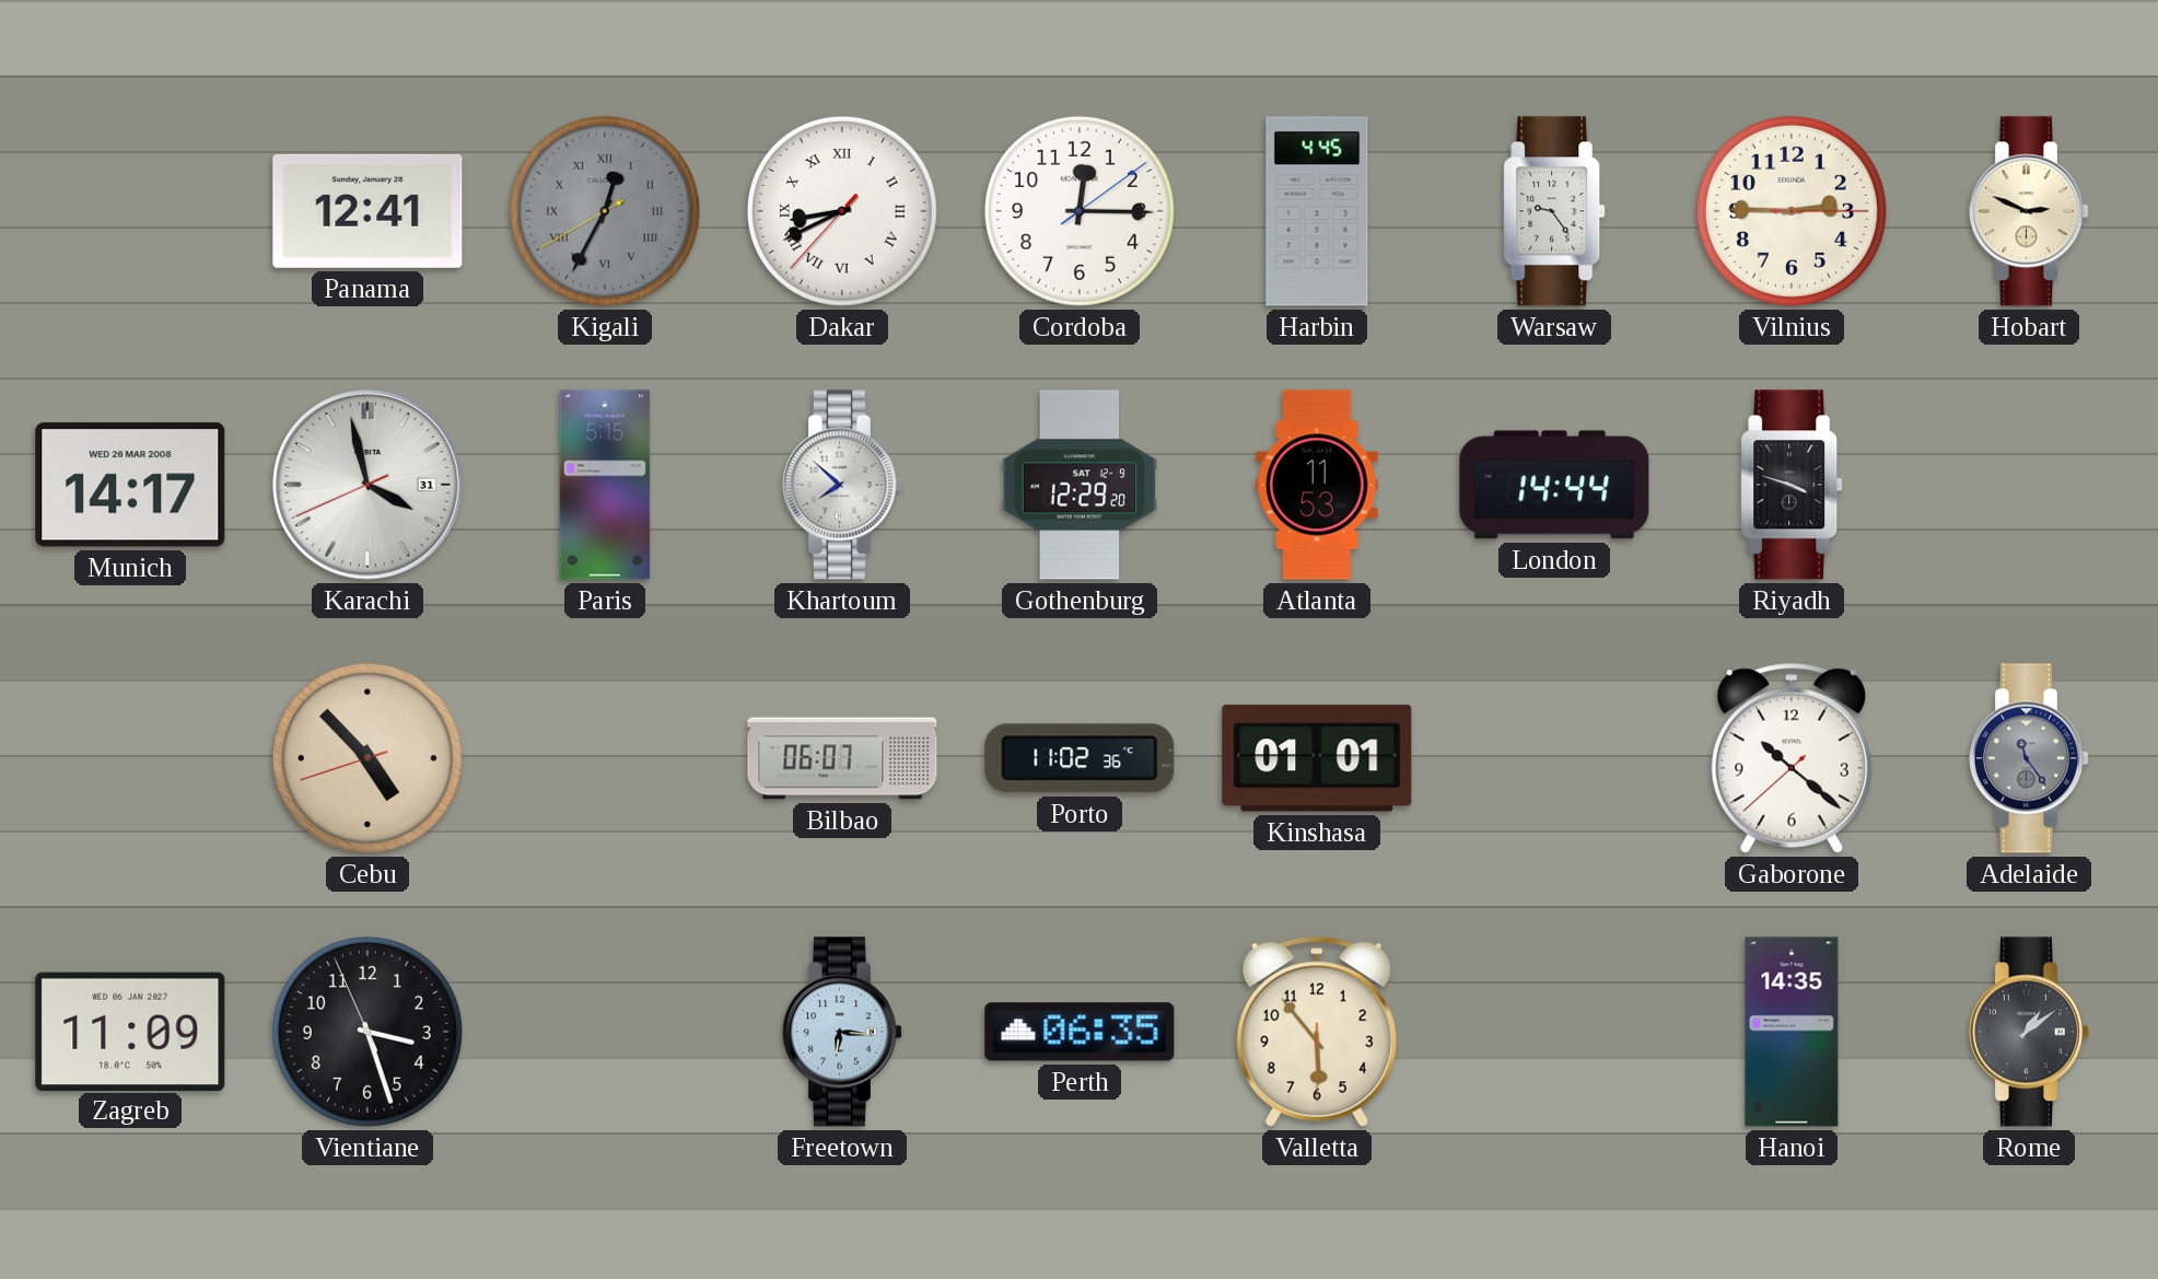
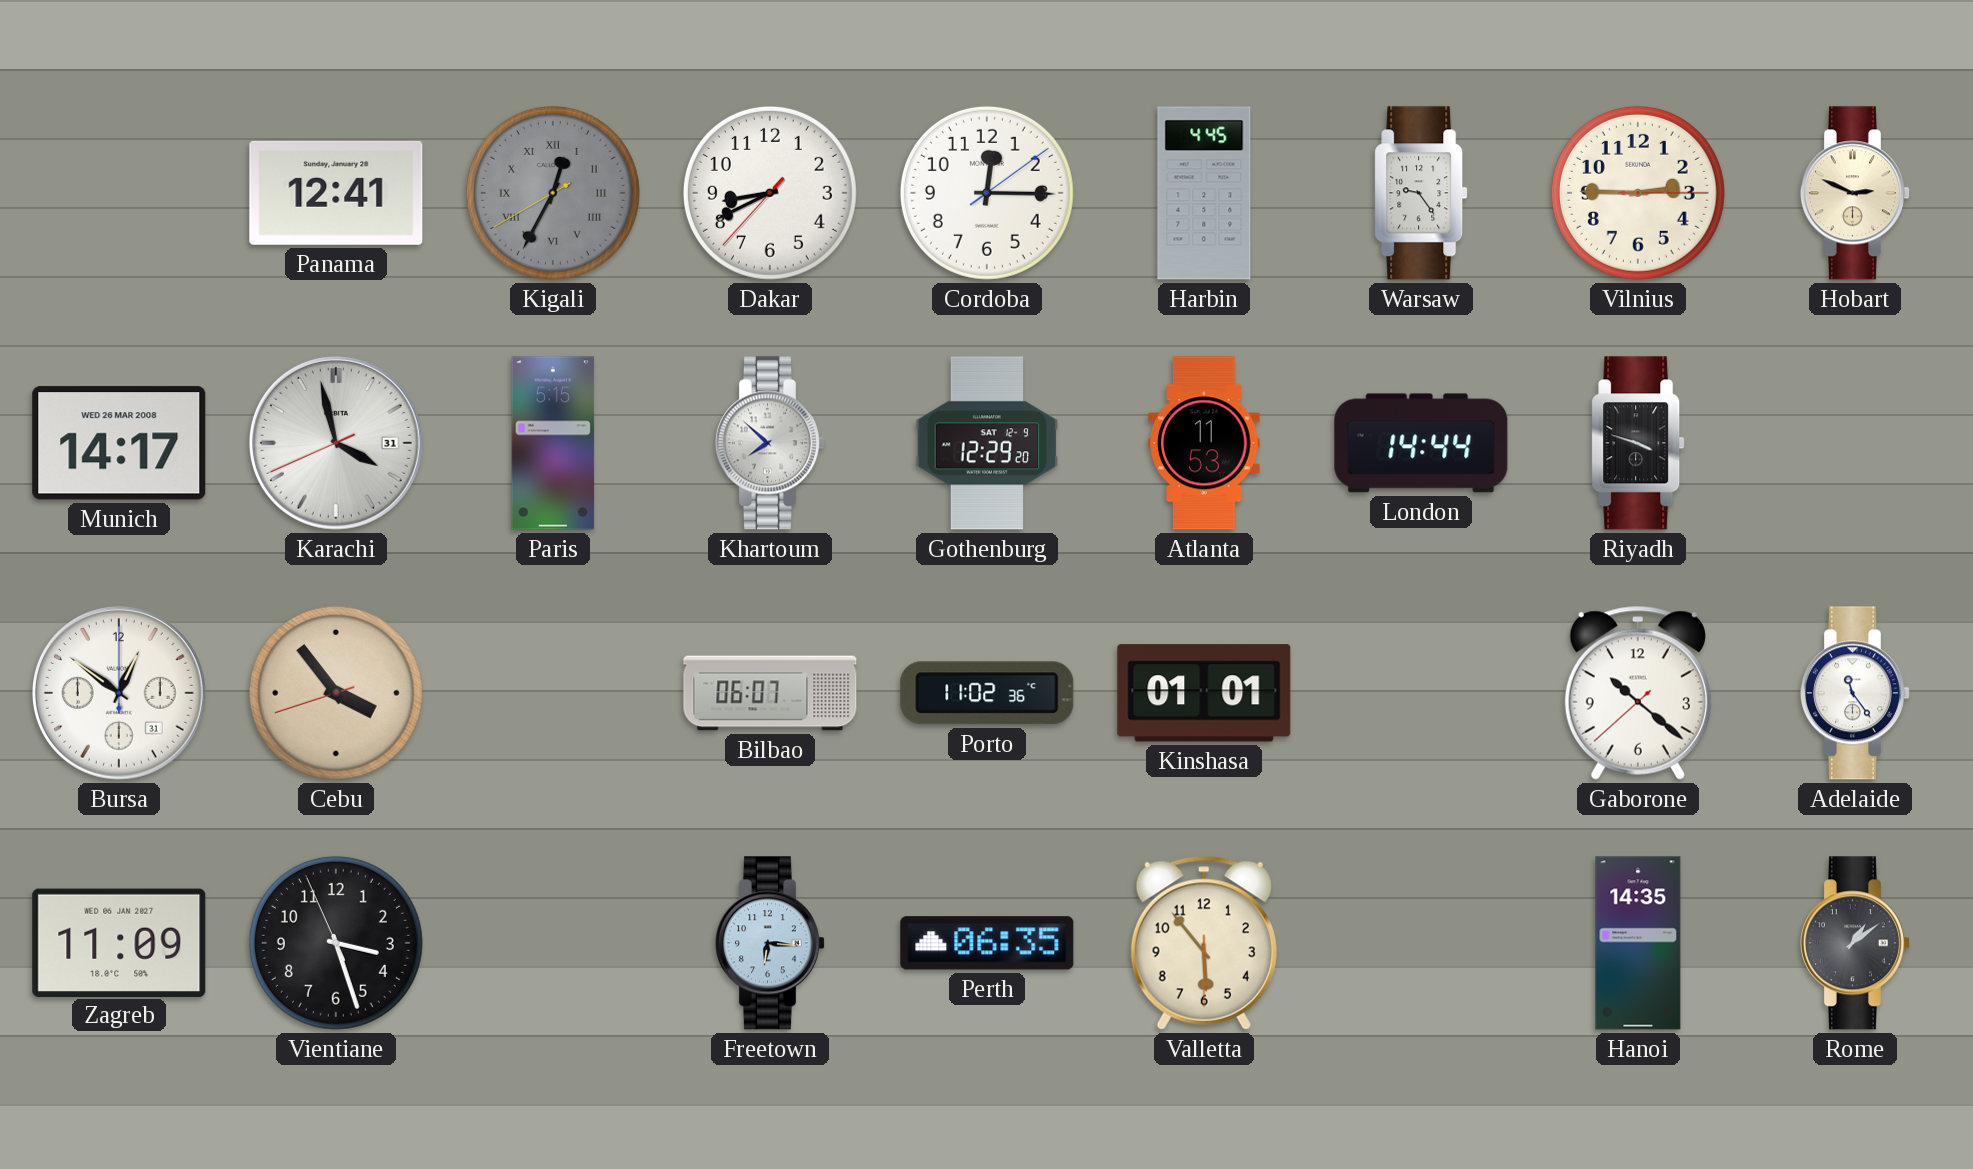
Dakar numerals: Roman -> Arabic (770, 193)
Bursa: none -> 12:51 (119, 693)
Cebu: 4:52 -> 3:53 (336, 693)
Adelaide dial: grey -> white (1855, 693)
